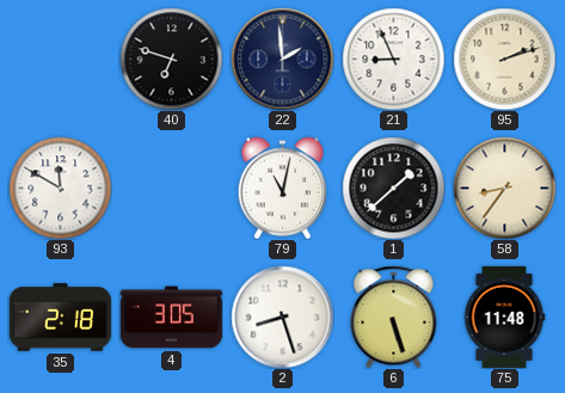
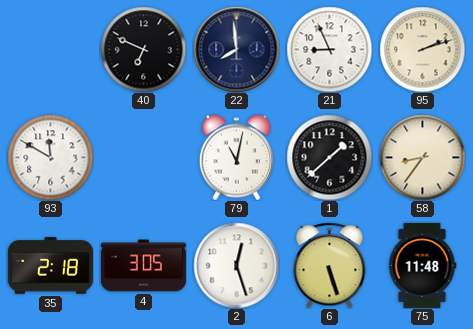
40: 6:48 -> 6:49 (143, 49)
22: 1:59 -> 7:59 (236, 49)
2: 8:27 -> 12:27 (236, 265)
